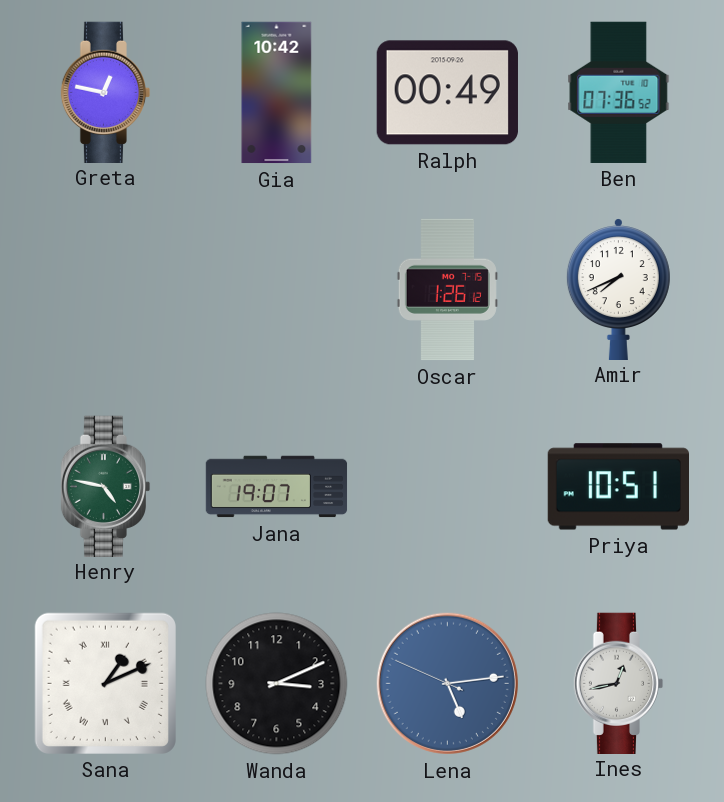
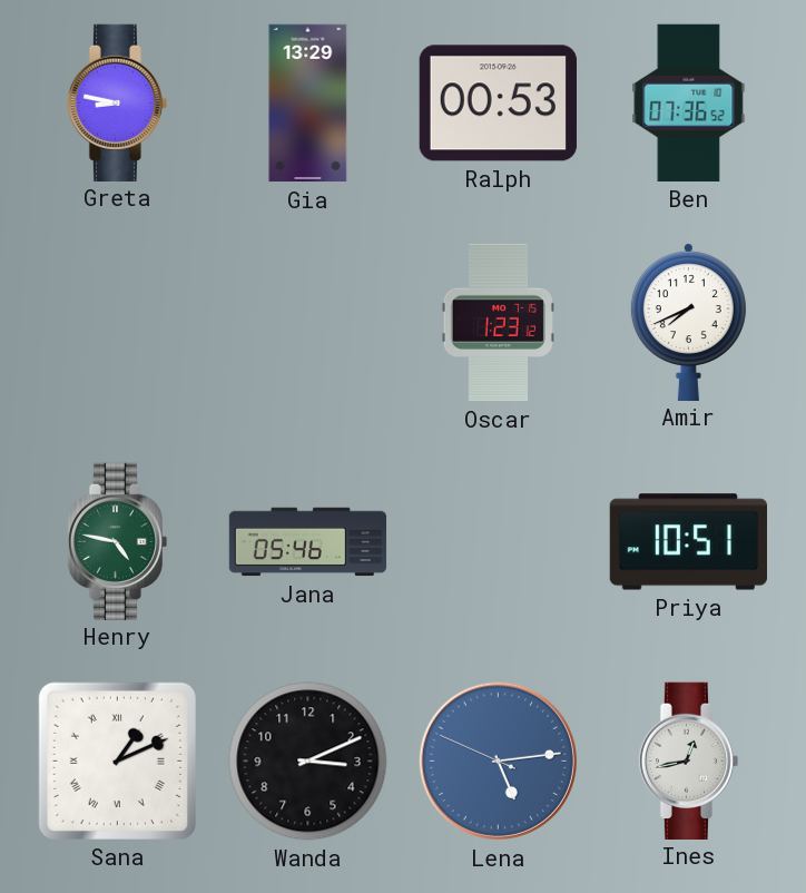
Greta: 12:47 -> 8:47 (118, 102)
Gia: 10:42 -> 13:29 (308, 104)
Ralph: 00:49 -> 00:53 (498, 104)
Oscar: 1:26 -> 1:23 (498, 323)
Jana: 19:07 -> 05:46 (308, 542)
